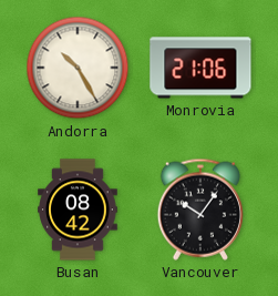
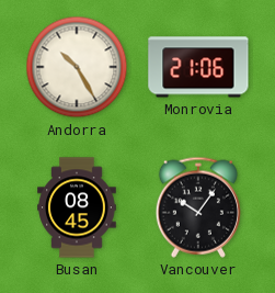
Busan: 08:42 -> 08:45 (77, 207)
